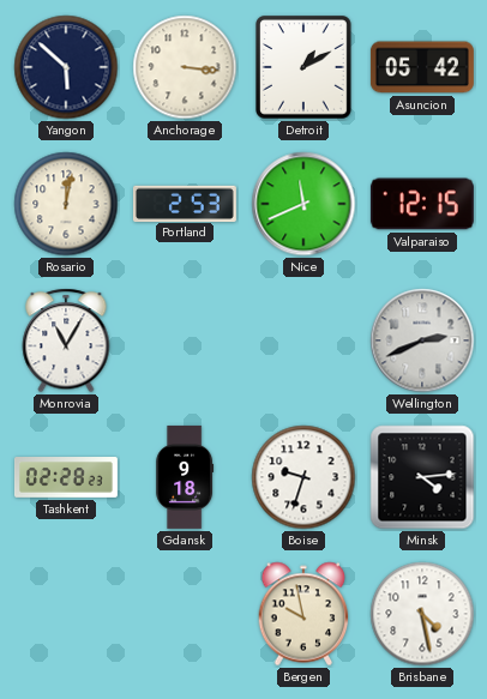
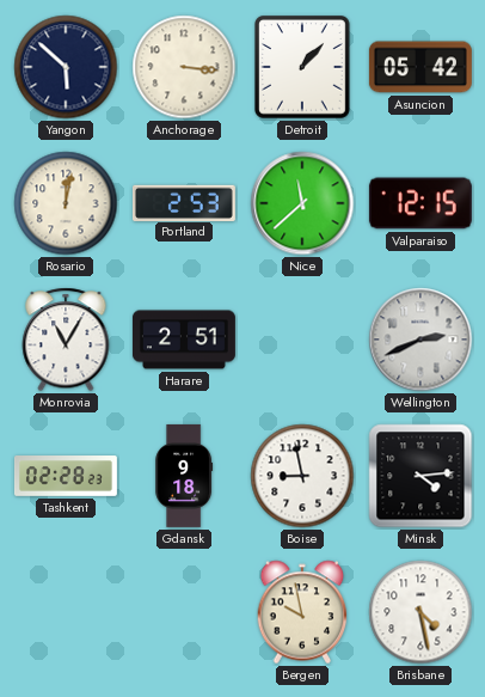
Detroit: 1:10 -> 1:07 (303, 68)
Nice: 11:41 -> 11:38 (302, 203)
Harare: none -> 2:51 (184, 340)
Boise: 9:33 -> 8:58 (302, 476)
